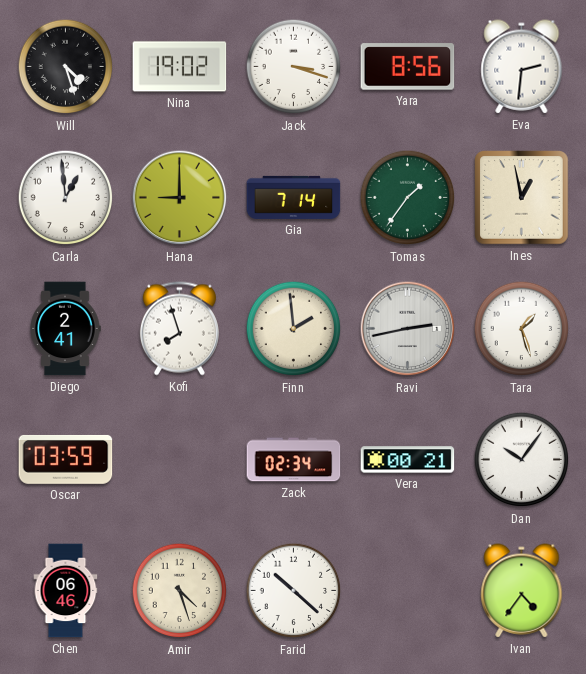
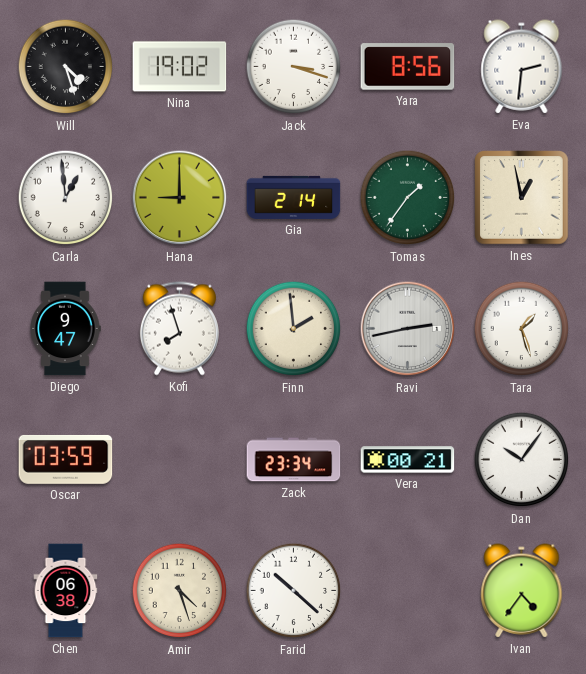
Gia: 7:14 -> 2:14 (294, 197)
Diego: 2:41 -> 9:47 (65, 329)
Zack: 02:34 -> 23:34 (294, 460)
Chen: 06:46 -> 06:38 (66, 591)
